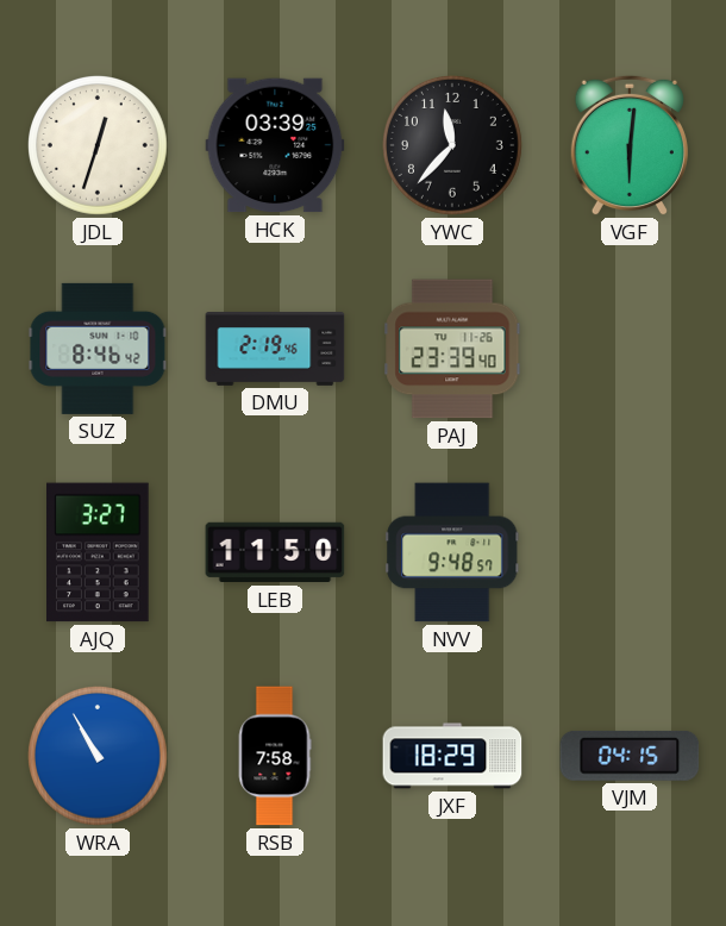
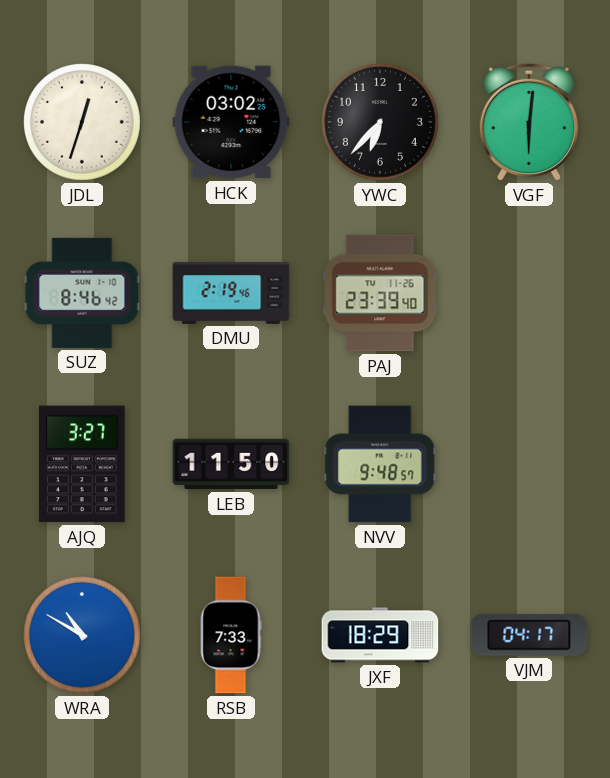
HCK: 03:39 -> 03:02 (231, 122)
YWC: 11:37 -> 6:37 (381, 123)
WRA: 10:55 -> 10:50 (83, 636)
RSB: 7:58 -> 7:33 (231, 635)
VJM: 04:15 -> 04:17 (529, 635)
